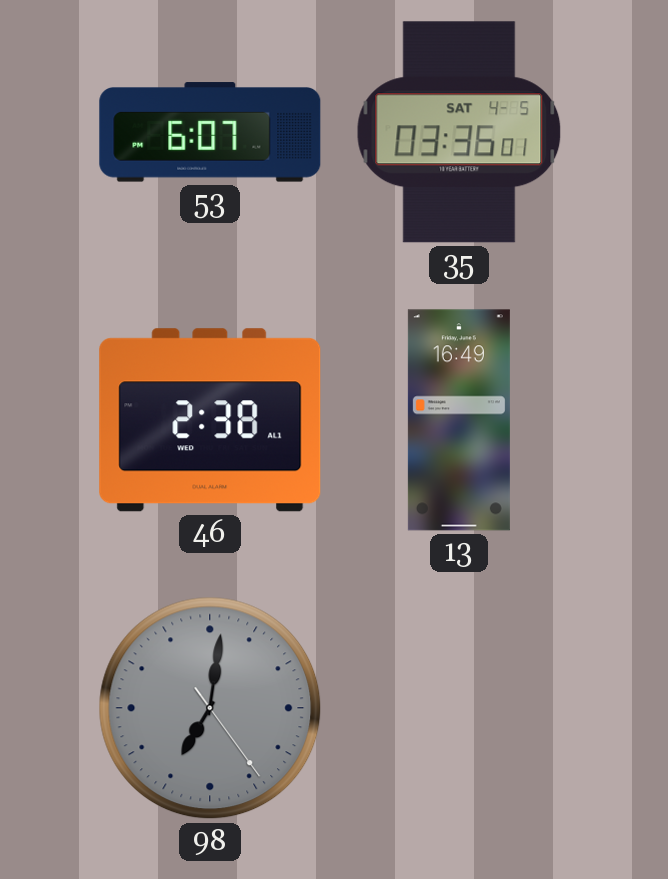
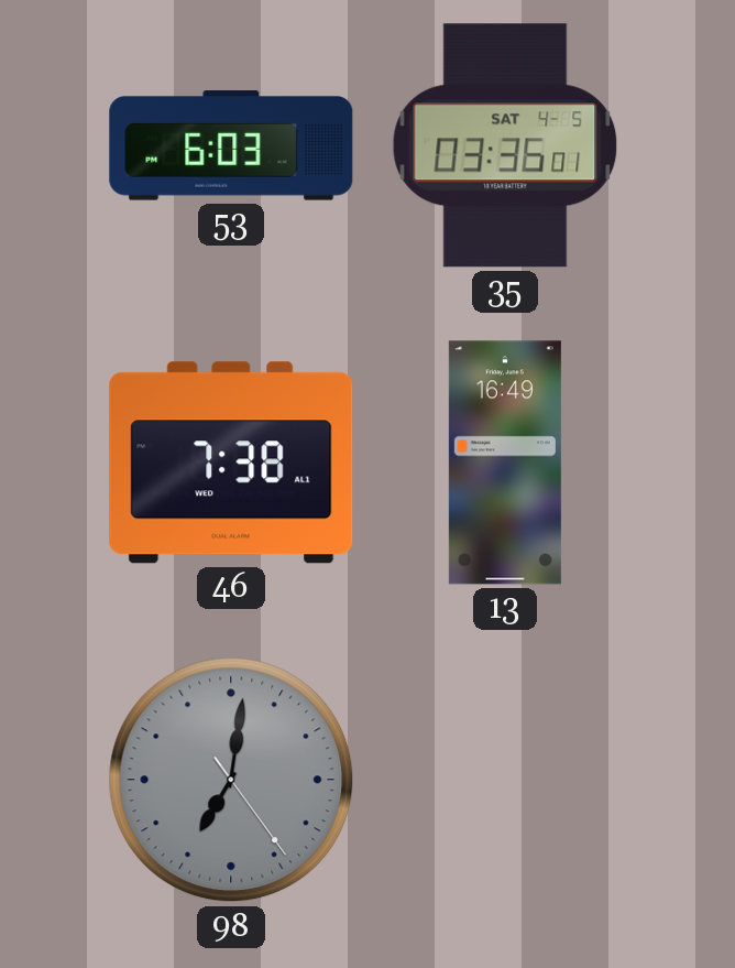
53: 6:07 -> 6:03 (231, 145)
46: 2:38 -> 7:38 (231, 463)
